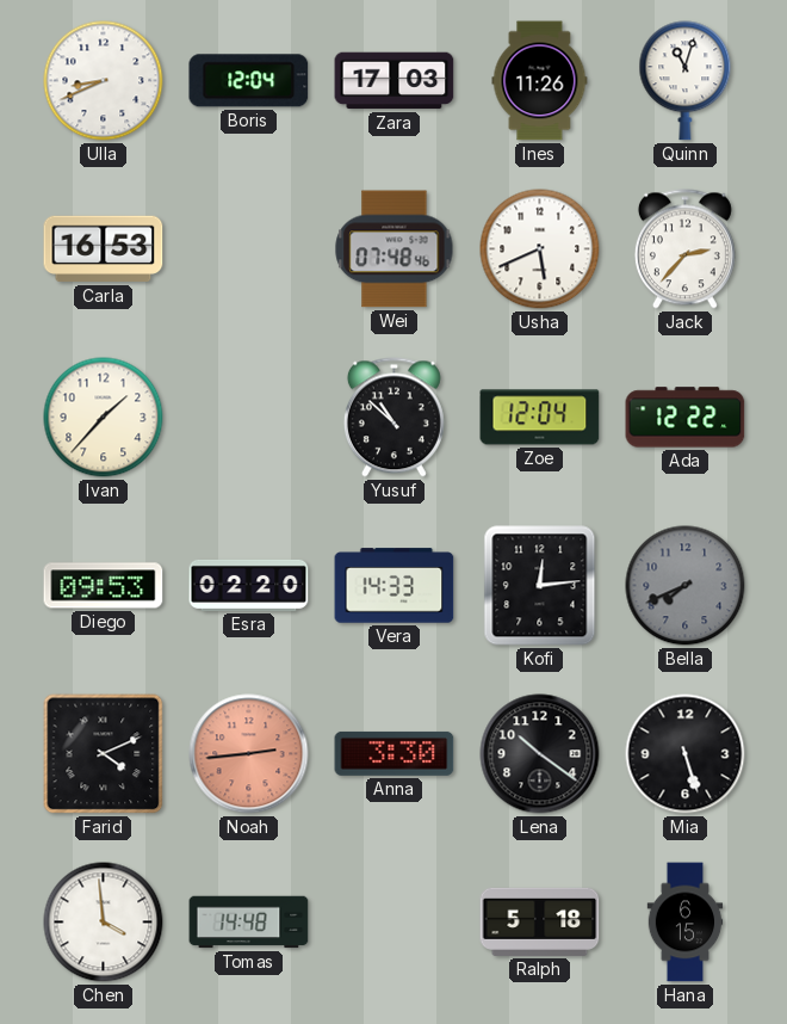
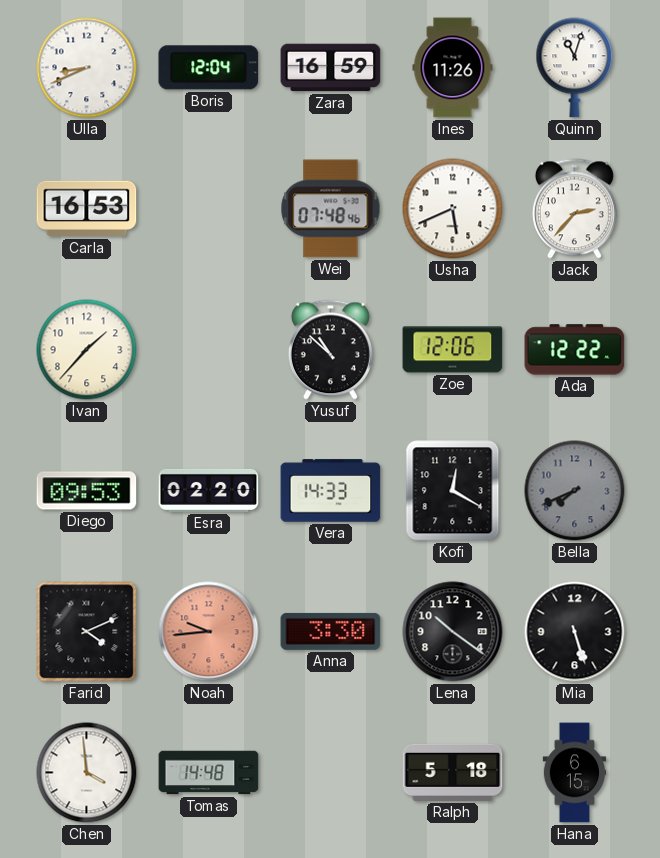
Zara: 17:03 -> 16:59 (331, 68)
Zoe: 12:04 -> 12:06 (453, 350)
Kofi: 12:14 -> 12:20 (453, 491)
Noah: 2:44 -> 9:44 (209, 632)
